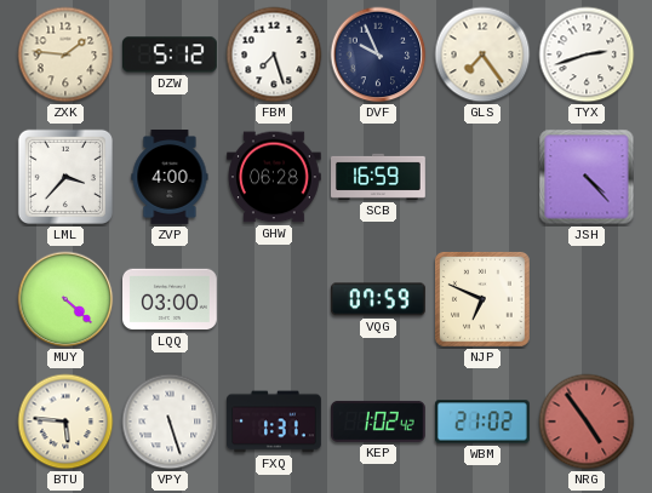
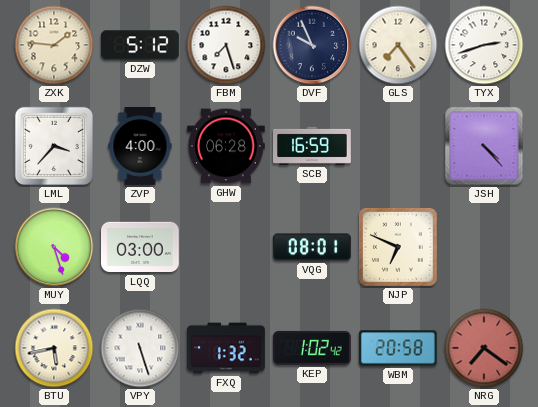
MUY: 4:22 -> 4:27 (54, 247)
VQG: 07:59 -> 08:01 (312, 247)
BTU: 5:46 -> 5:43 (54, 348)
FXQ: 1:31 -> 1:32 (227, 348)
WBM: 21:02 -> 20:58 (398, 348)
NRG: 4:54 -> 7:21 (484, 348)
